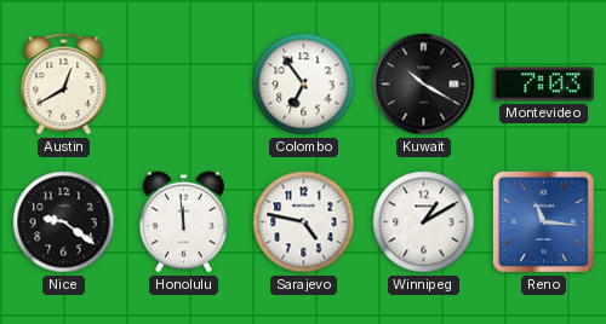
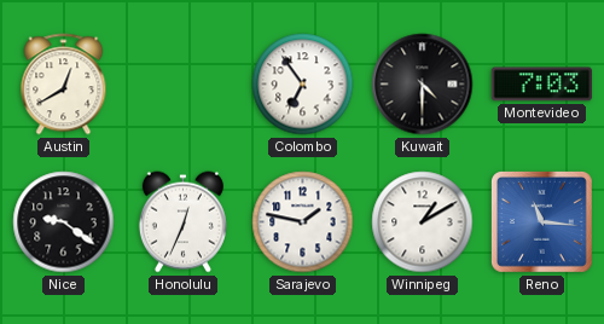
Kuwait: 10:20 -> 4:30 (423, 85)
Honolulu: 11:59 -> 12:34 (182, 222)
Sarajevo: 4:47 -> 1:47 (303, 222)
